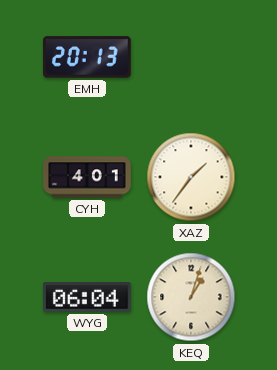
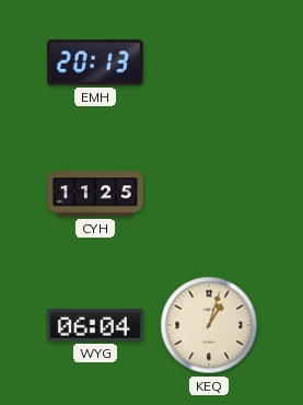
CYH: 4:01 -> 11:25 (95, 194)
XAZ: 1:36 -> none (191, 177)
